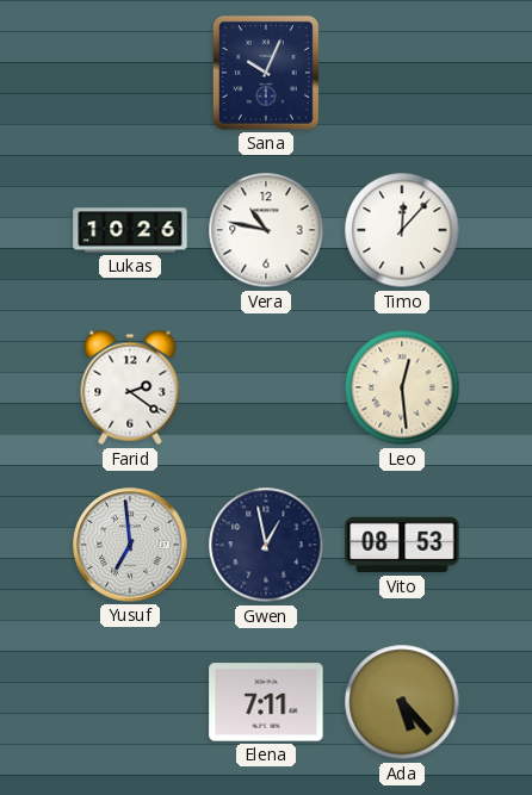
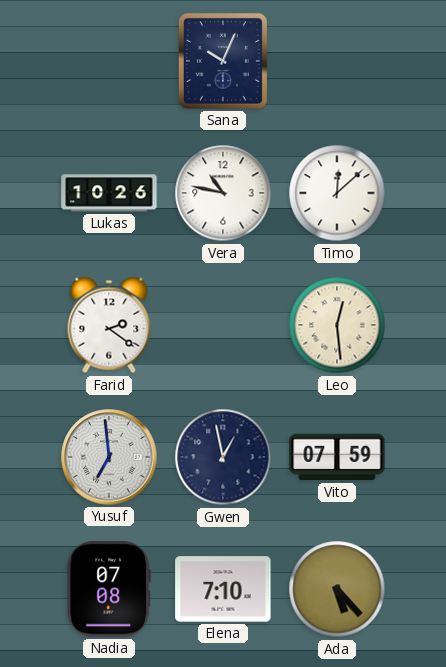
Timo: 12:07 -> 12:08 (337, 193)
Vito: 08:53 -> 07:59 (337, 457)
Nadia: none -> 07:08 (109, 589)
Elena: 7:11 -> 7:10 (223, 589)
